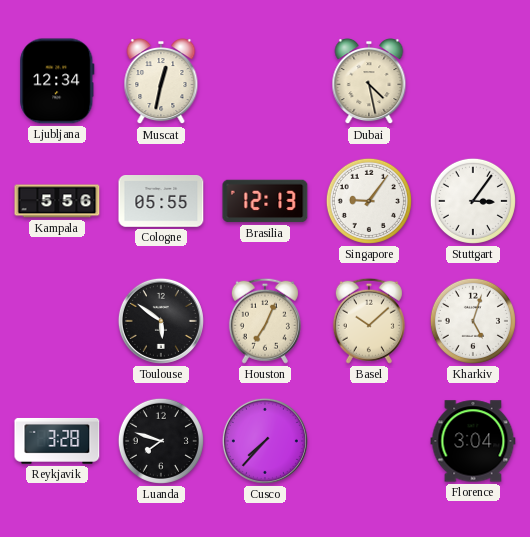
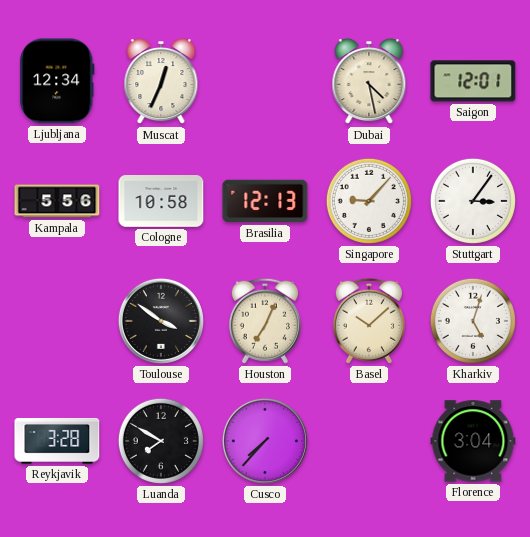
Muscat: 12:32 -> 12:34 (161, 82)
Saigon: none -> 12:01 (473, 81)
Cologne: 05:55 -> 10:58 (161, 202)
Singapore: 9:06 -> 9:07 (369, 201)
Toulouse: 5:51 -> 3:51 (161, 321)
Luanda: 7:48 -> 7:50 (161, 441)
